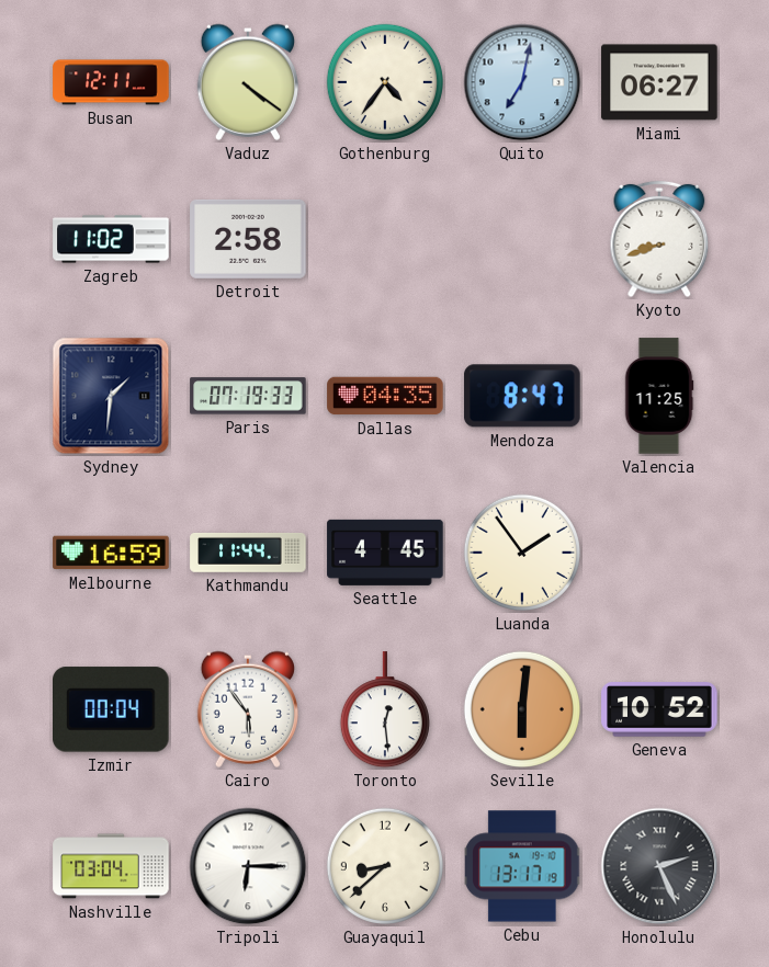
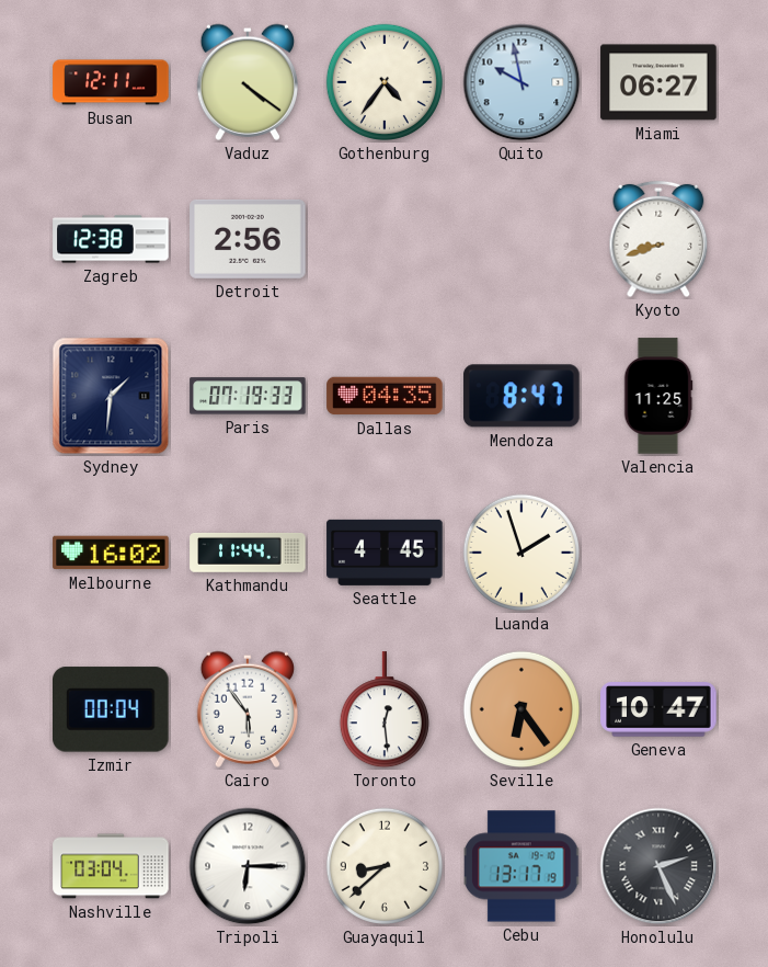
Quito: 7:02 -> 9:58 (521, 82)
Zagreb: 11:02 -> 12:38 (111, 239)
Detroit: 2:58 -> 2:56 (248, 239)
Melbourne: 16:59 -> 16:02 (111, 553)
Luanda: 1:54 -> 1:57 (521, 553)
Seville: 6:01 -> 6:24 (521, 709)
Geneva: 10:52 -> 10:47 (658, 709)
